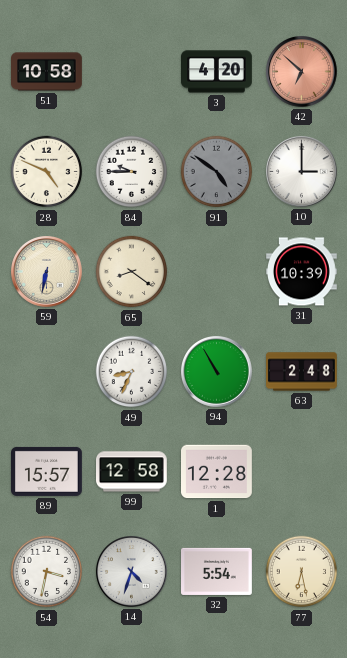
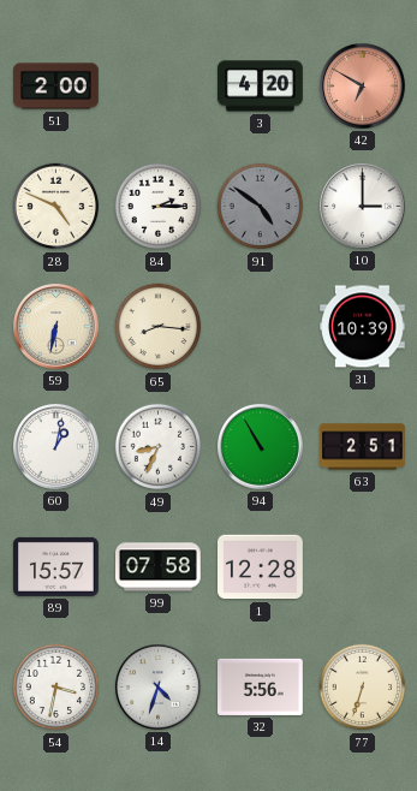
51: 10:58 -> 2:00 (56, 87)
42: 6:52 -> 6:50 (363, 87)
84: 9:45 -> 2:15 (159, 207)
65: 8:21 -> 8:16 (159, 327)
60: none -> 1:02 (56, 447)
63: 2:48 -> 2:51 (363, 447)
99: 12:58 -> 07:58 (159, 567)
32: 5:54 -> 5:56 (261, 686)
77: 6:28 -> 6:33 (363, 688)
